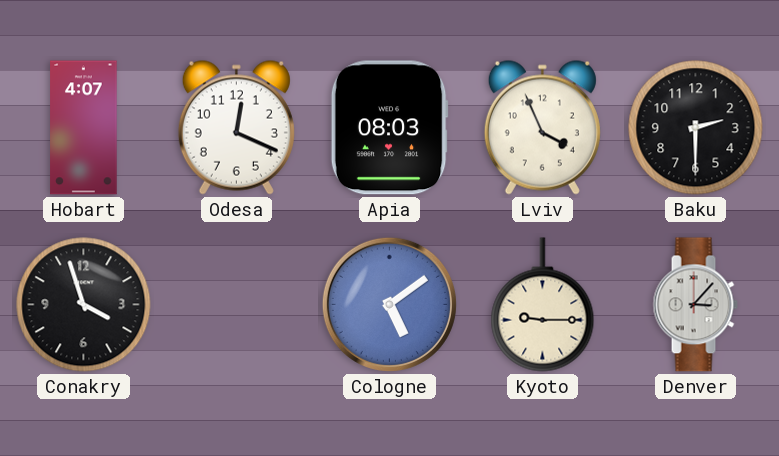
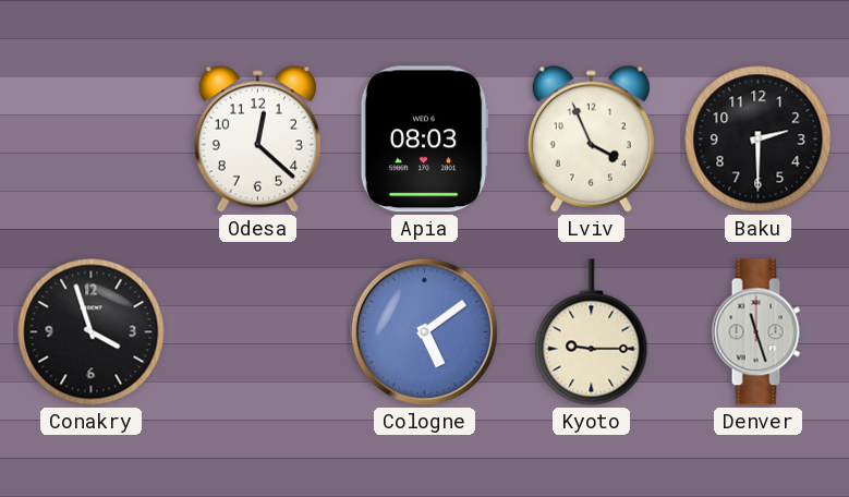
Hobart: 4:07 -> none (84, 128)
Odesa: 12:19 -> 12:22 (257, 138)
Denver: 3:07 -> 11:27 (757, 332)
